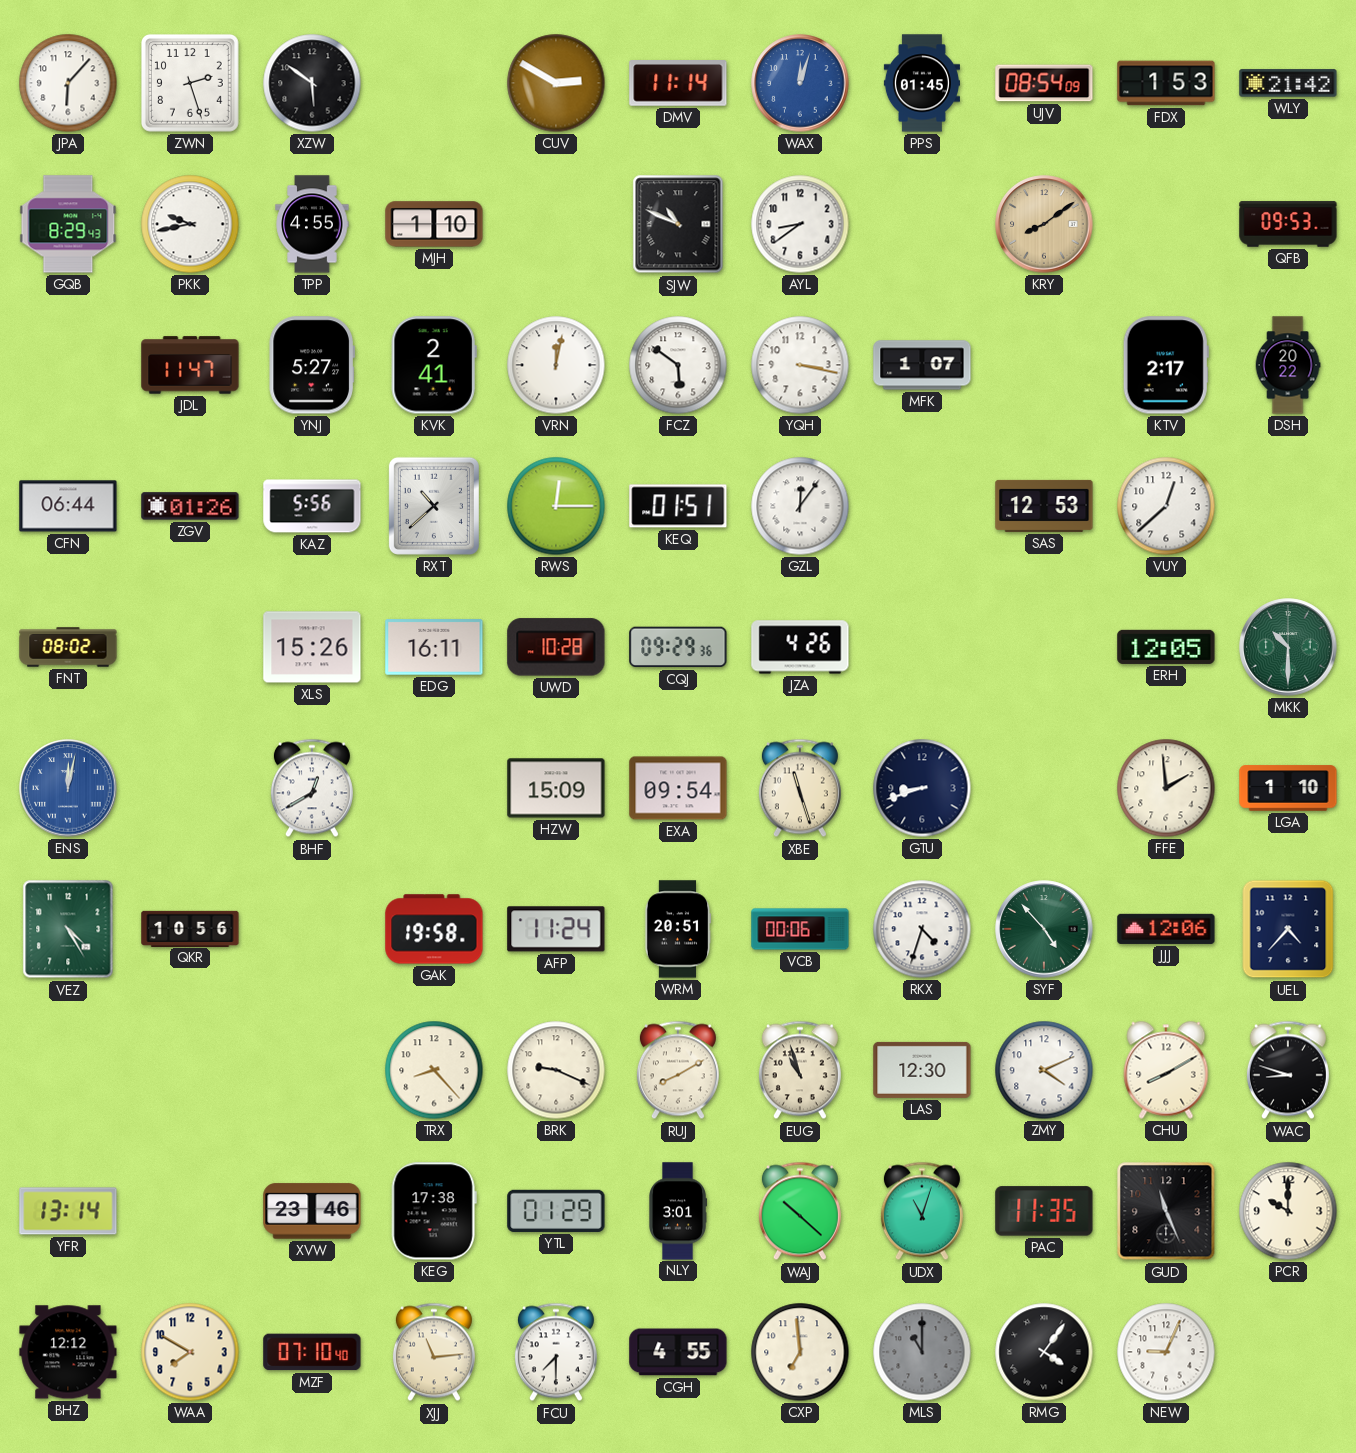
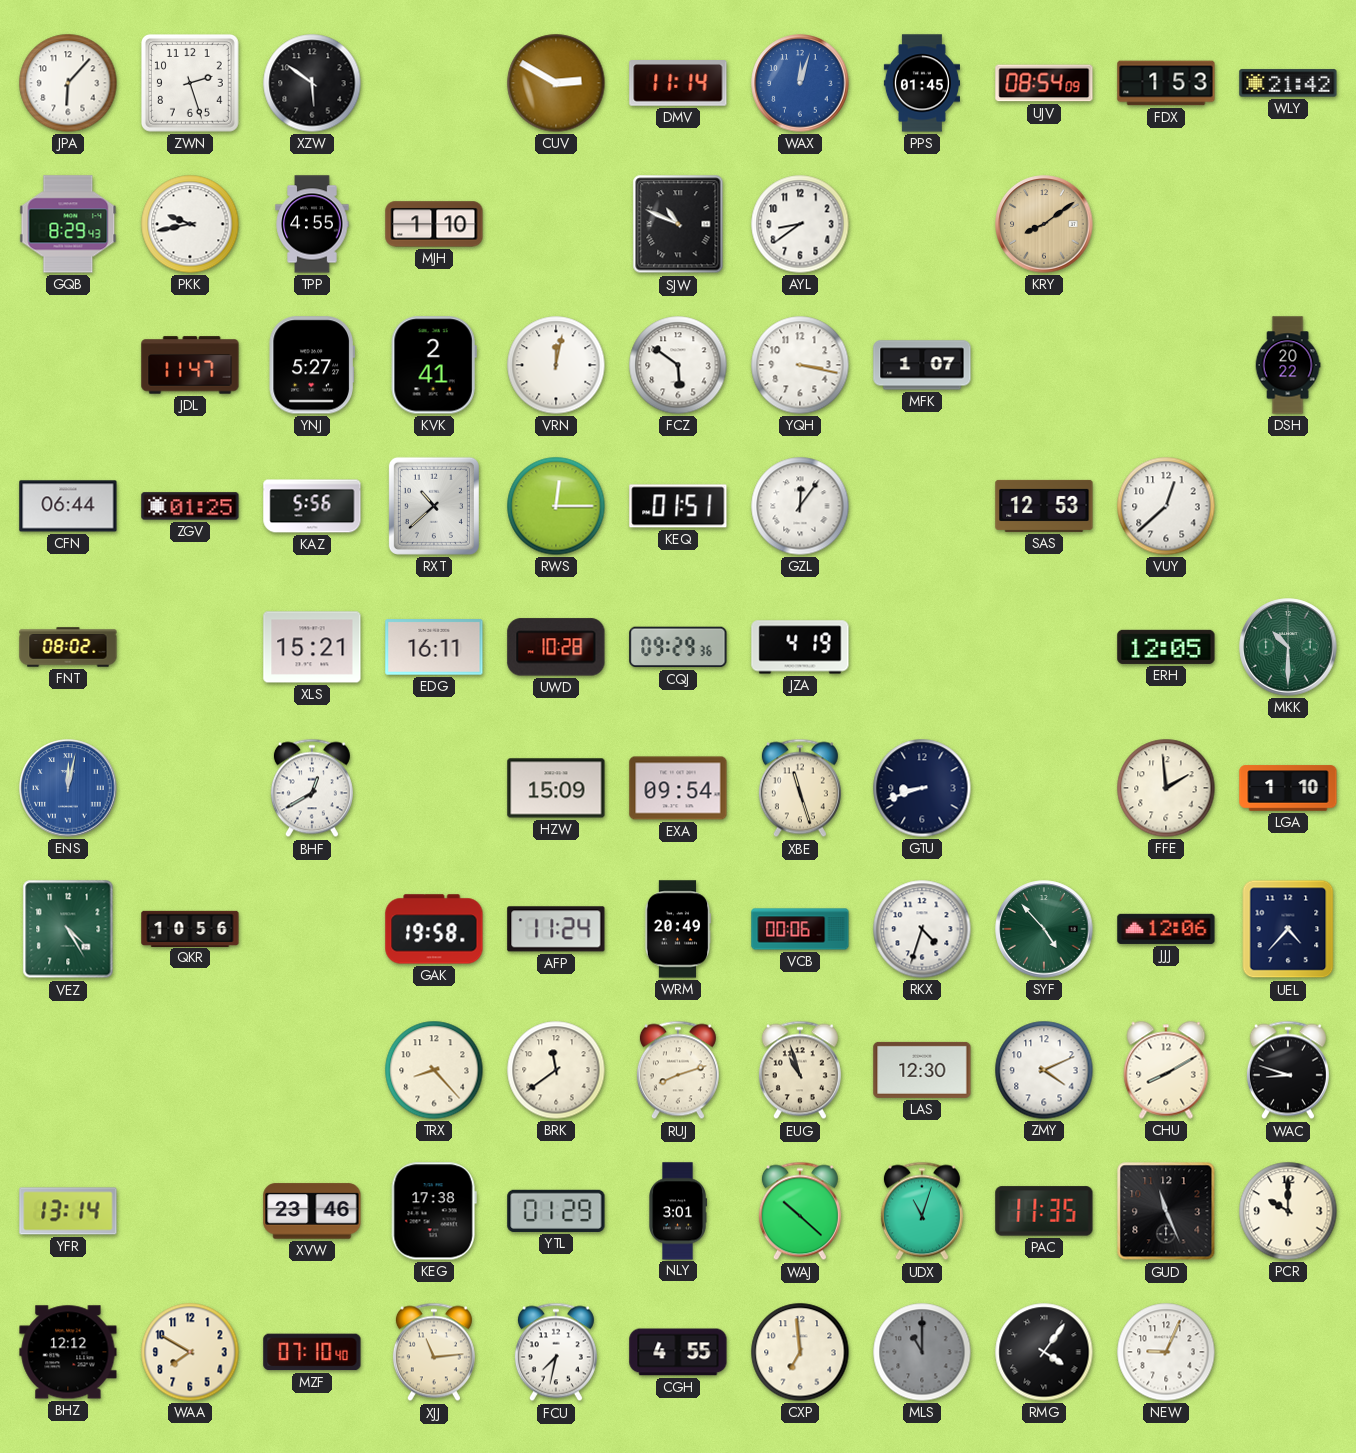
QFB: 09:53 -> none (1288, 224)
KTV: 2:17 -> none (1166, 365)
ZGV: 01:26 -> 01:25 (190, 506)
XLS: 15:26 -> 15:21 (312, 647)
JZA: 4:26 -> 4:19 (800, 647)
WRM: 20:51 -> 20:49 (678, 929)
BRK: 9:19 -> 11:39 (556, 1070)
RUJ: 8:10 -> 8:12 (678, 1070)
FCU: 7:30 -> 7:32 (556, 1352)
